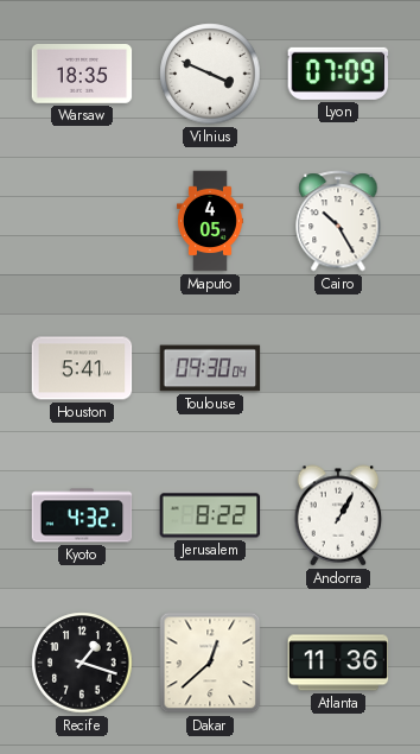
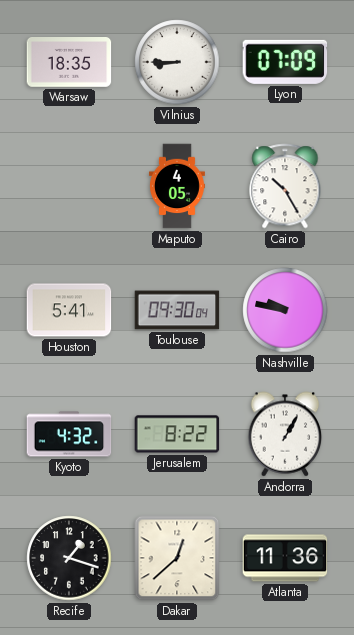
Vilnius: 3:49 -> 8:45 (177, 62)
Nashville: none -> 9:47 (285, 310)
